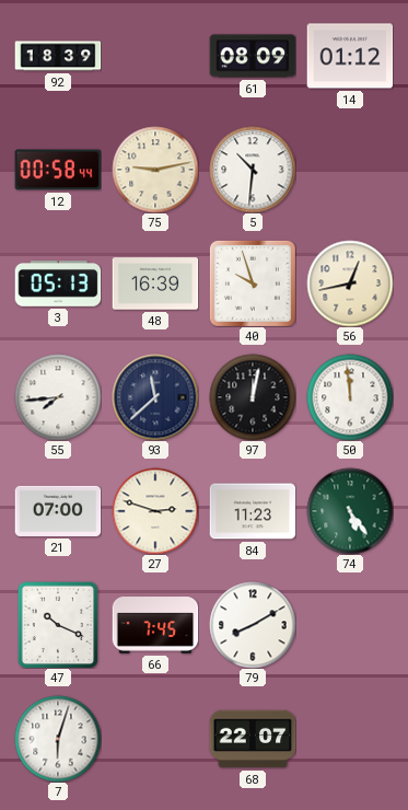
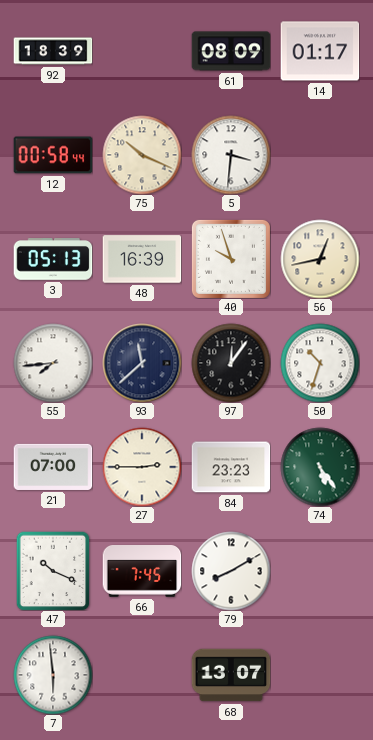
14: 01:12 -> 01:17 (320, 51)
75: 9:13 -> 10:19 (142, 155)
5: 10:31 -> 3:31 (231, 155)
97: 12:02 -> 12:06 (231, 363)
50: 11:59 -> 10:33 (320, 363)
27: 2:48 -> 2:45 (142, 467)
84: 11:23 -> 23:23 (231, 467)
7: 6:03 -> 5:59 (53, 675)
68: 22:07 -> 13:07 (231, 675)
